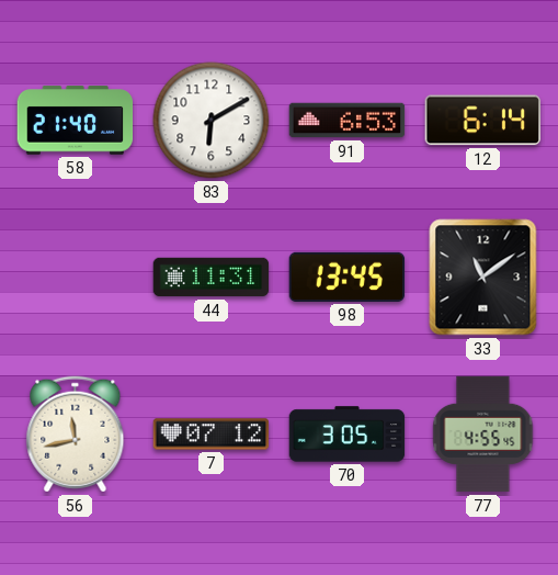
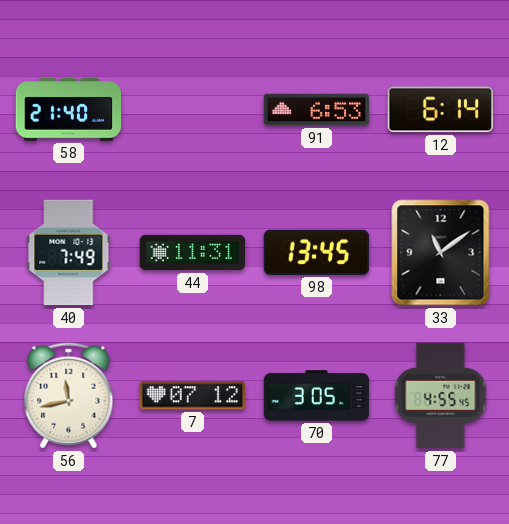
83: 6:10 -> none (212, 121)
40: none -> 7:49 (69, 253)
